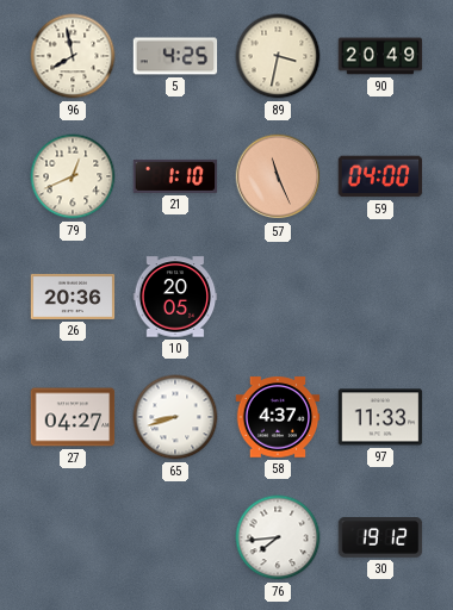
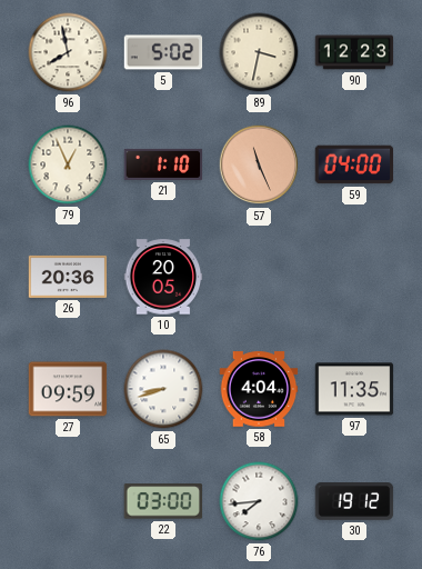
5: 4:25 -> 5:02 (163, 52)
90: 20:49 -> 12:23 (354, 52)
79: 12:41 -> 12:56 (68, 164)
27: 04:27 -> 09:59 (68, 389)
58: 4:37 -> 4:04 (259, 389)
97: 11:33 -> 11:35 (354, 389)
22: none -> 03:00 (163, 501)
